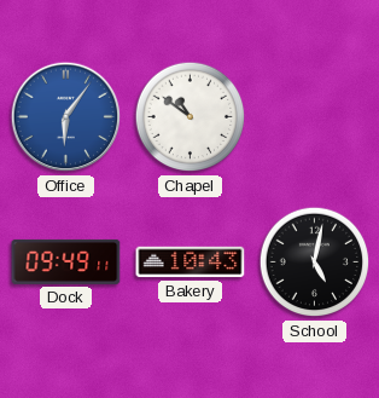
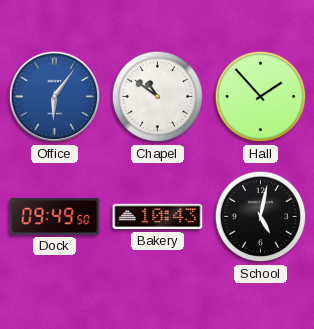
Hall: none -> 1:53 (261, 97)
Dock: 09:49:11 -> 09:49:50 (55, 216)
